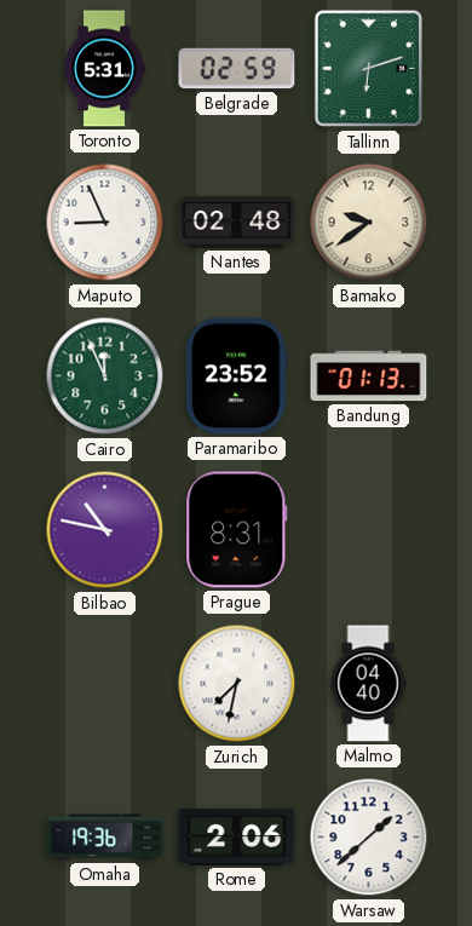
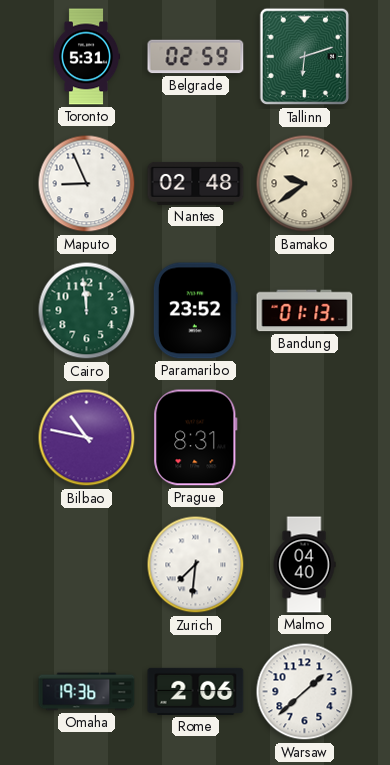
Cairo: 11:56 -> 11:59 (87, 311)
Zurich: 7:32 -> 7:31 (196, 565)
